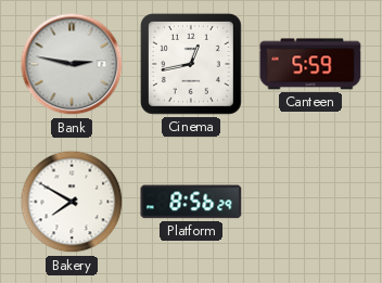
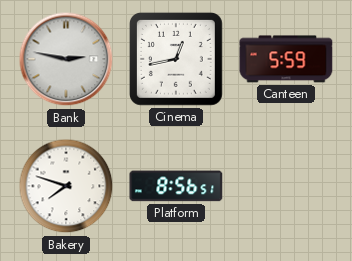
Bakery: 7:50 -> 7:48 (66, 186)
Platform: 8:56:29 -> 8:56:51 (176, 186)
